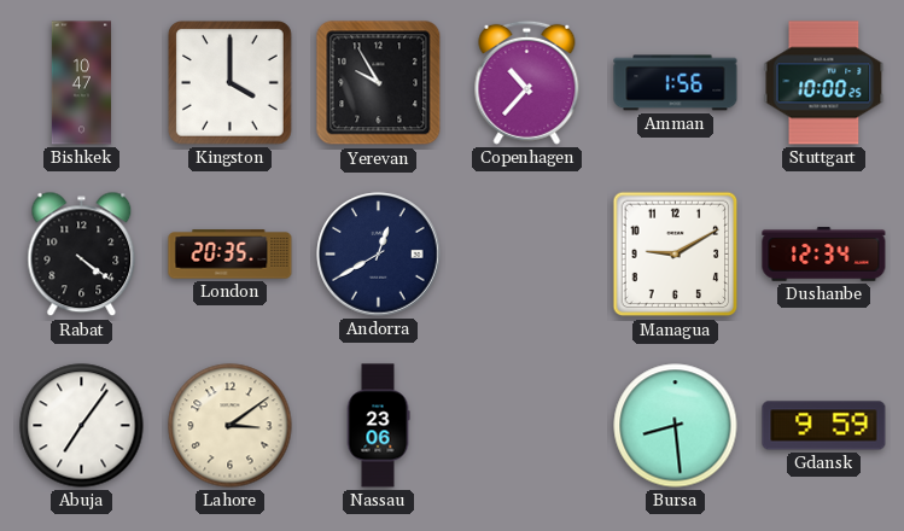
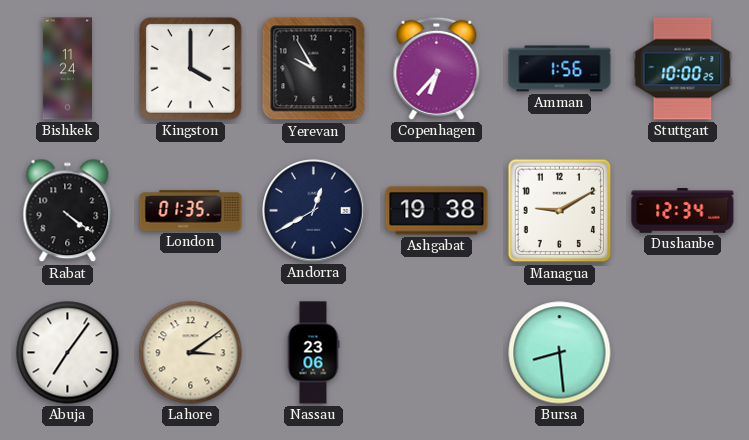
Bishkek: 10:47 -> 11:24 (67, 69)
Copenhagen: 10:37 -> 6:37 (437, 68)
London: 20:35 -> 01:35 (191, 211)
Ashgabat: none -> 19:38 (437, 211)
Gdansk: 9:59 -> none (824, 426)
